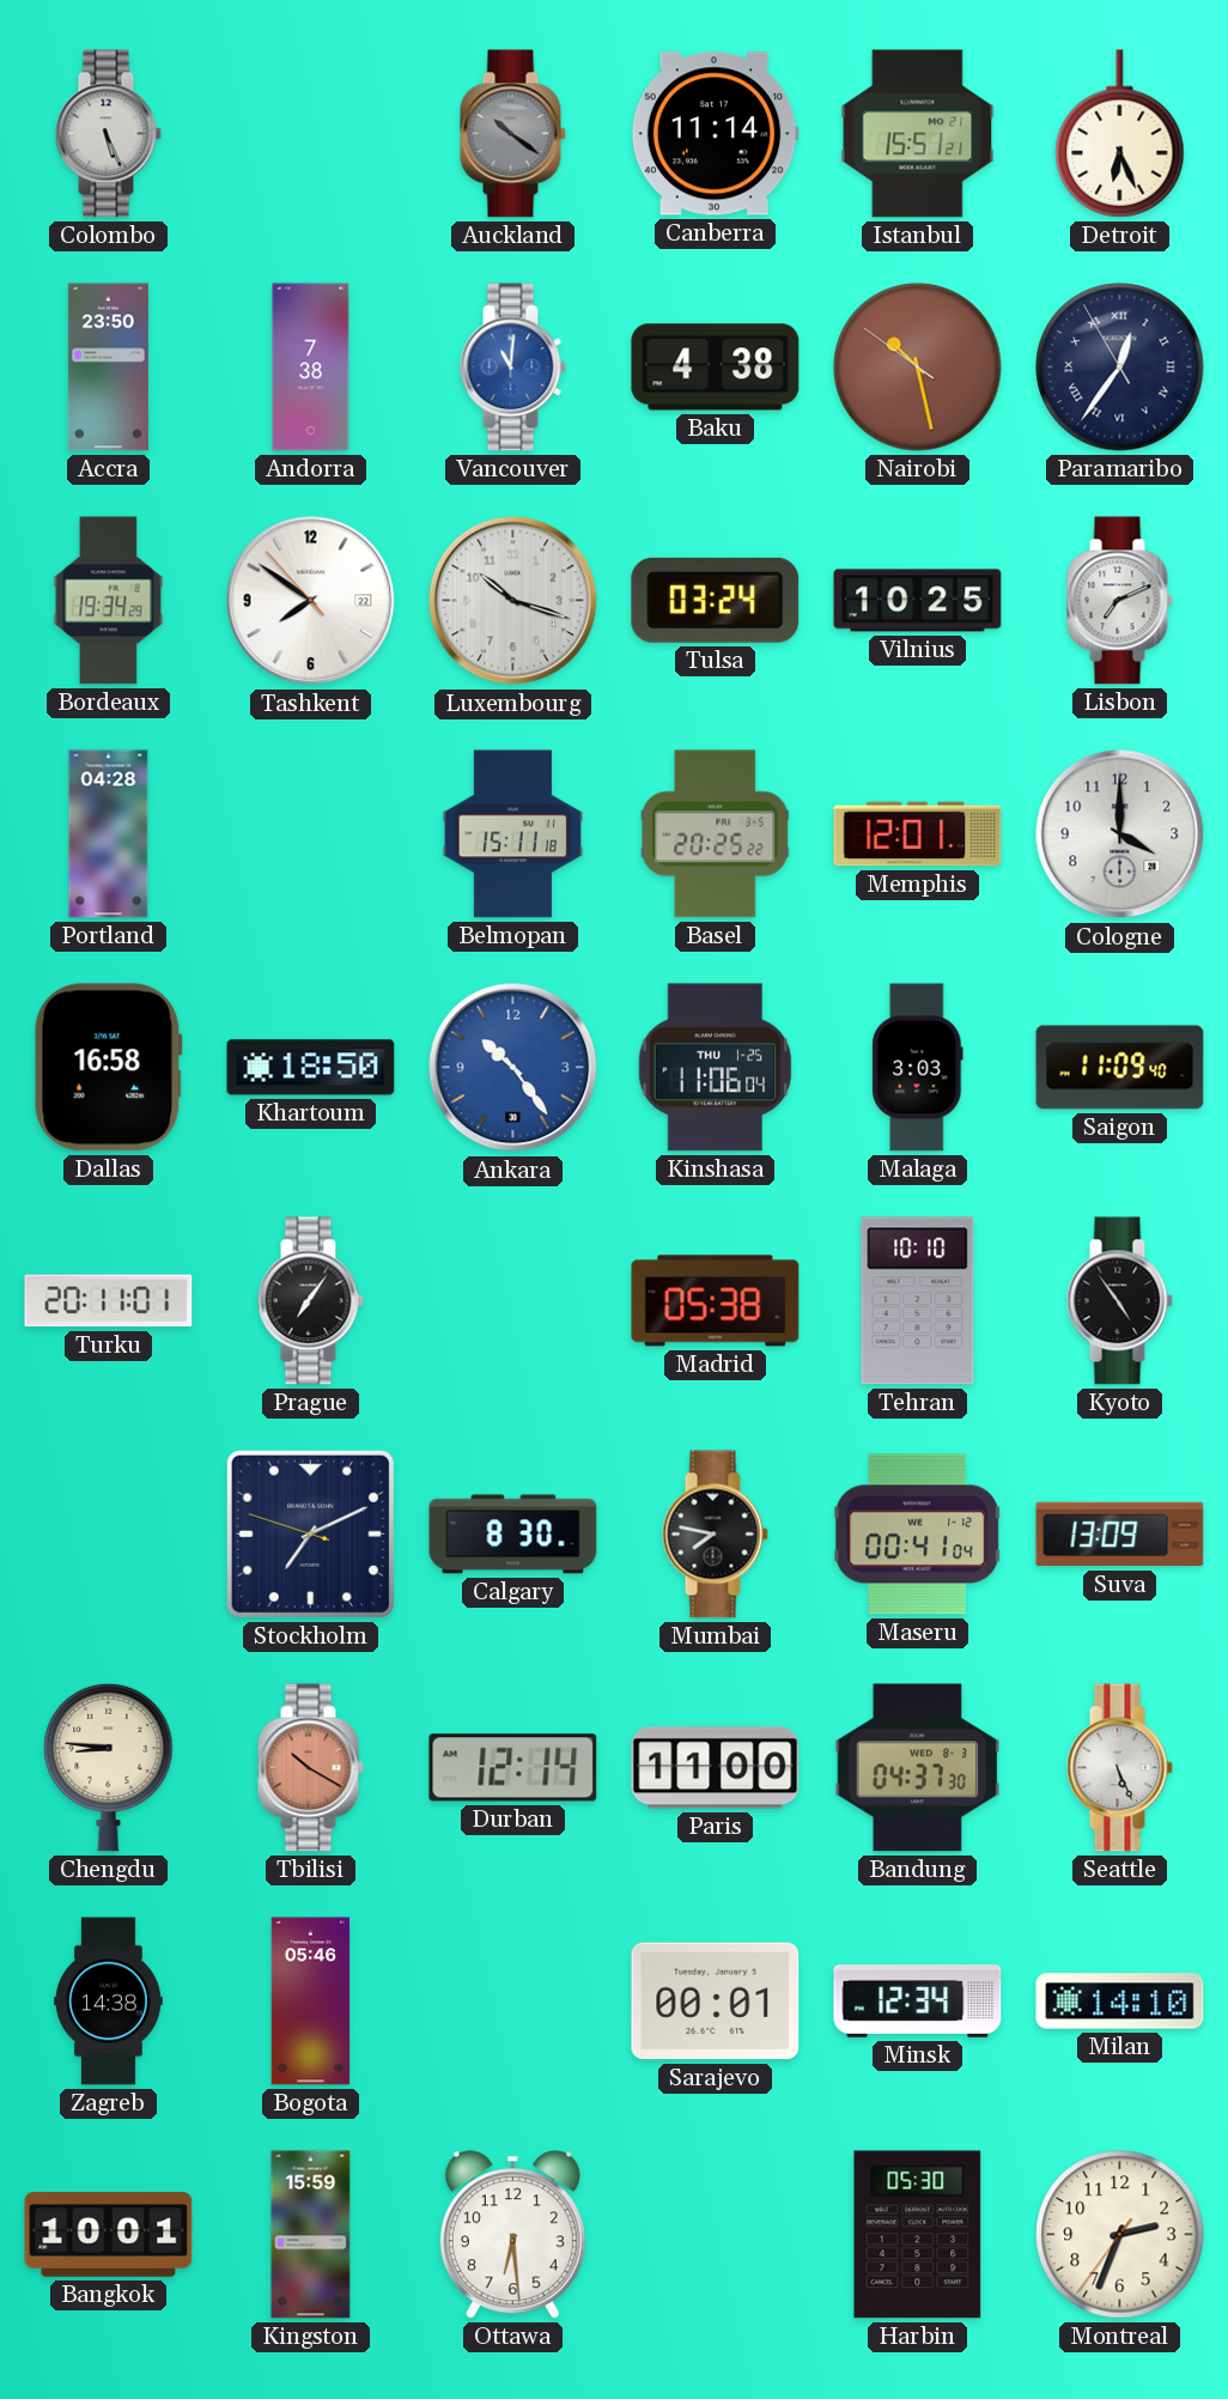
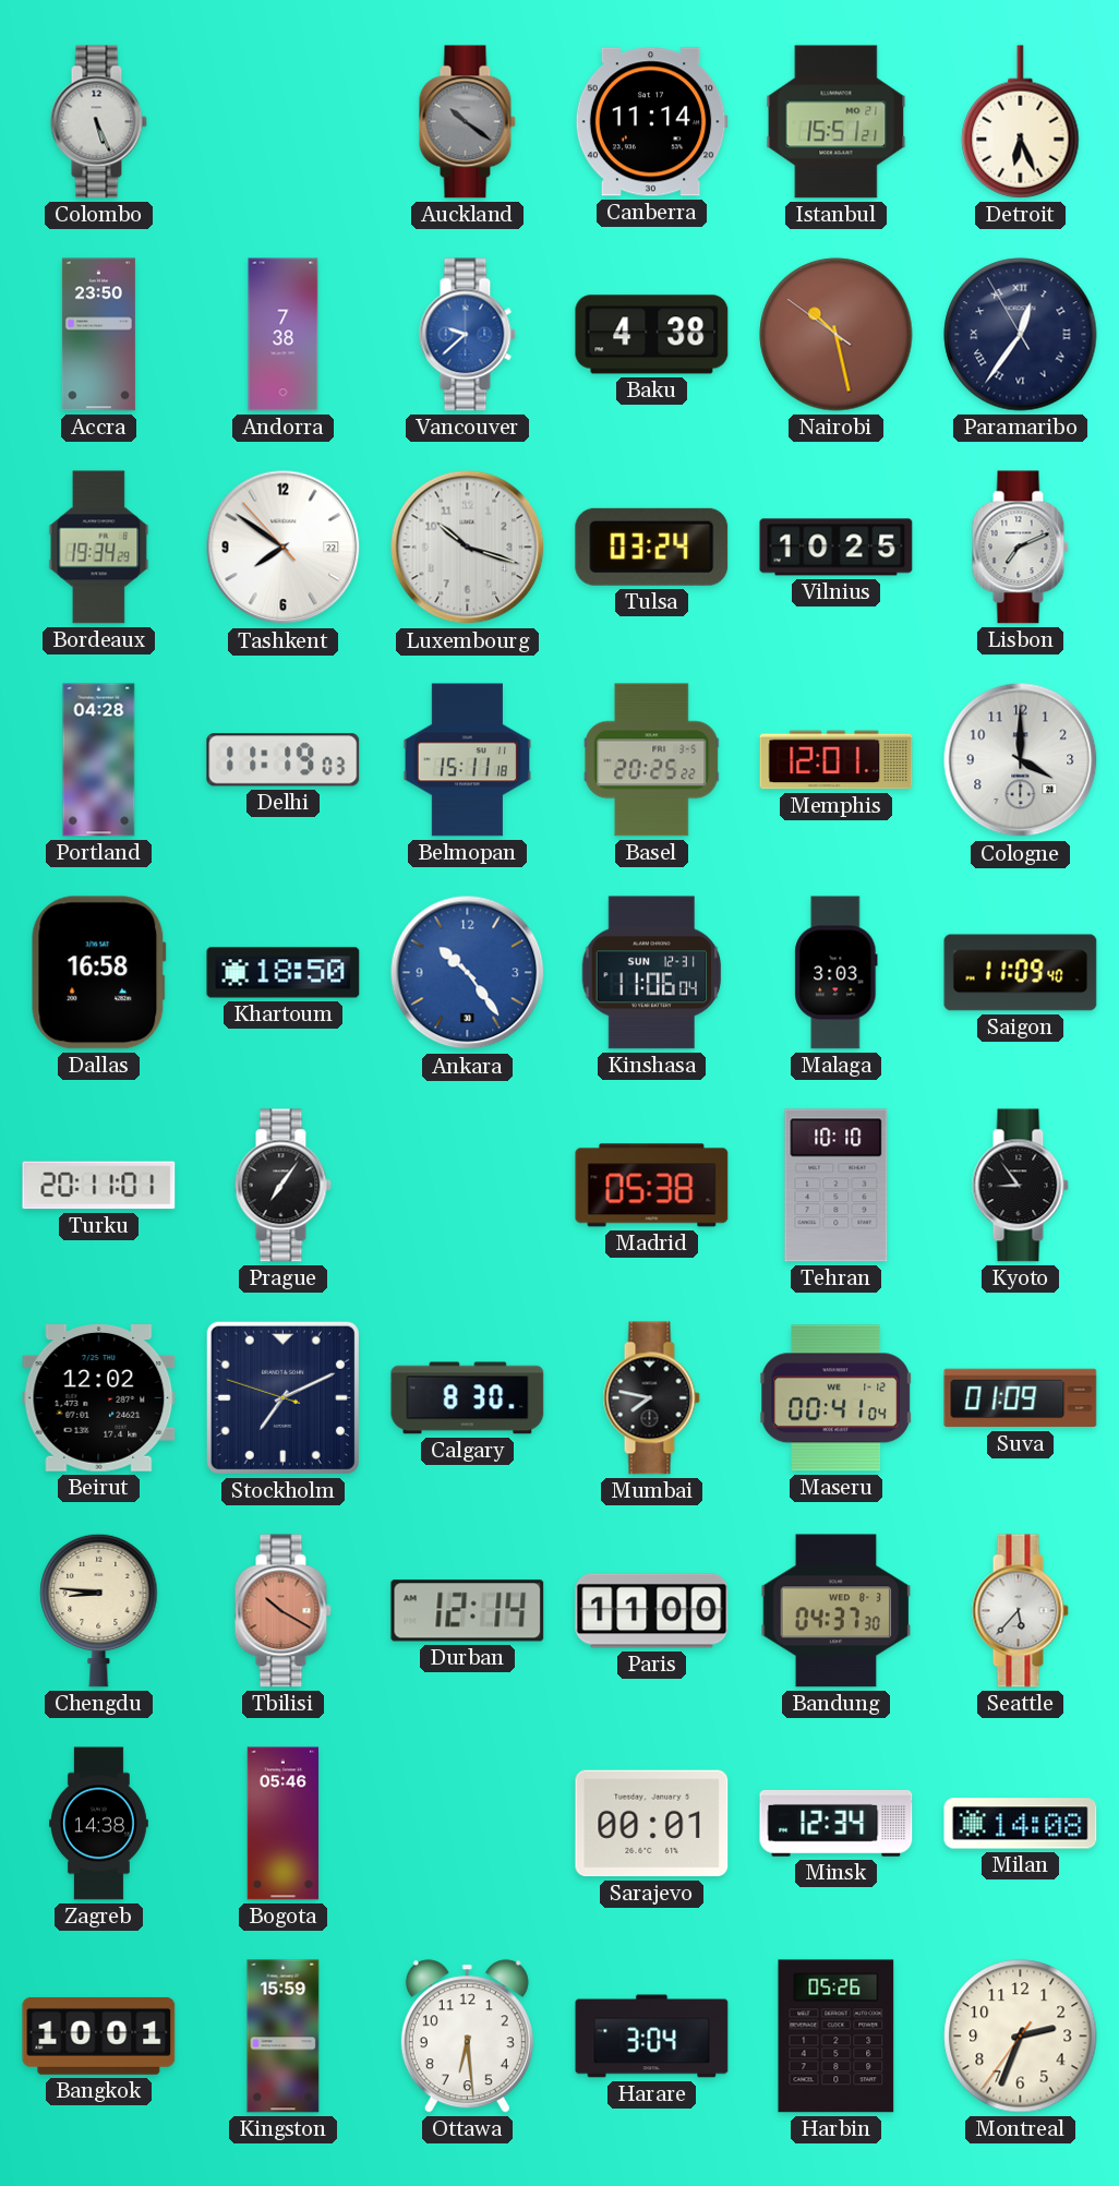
Vancouver: 11:01 -> 9:38 (467, 335)
Delhi: none -> 11:19 (284, 760)
Kinshasa date: THU 1-25 -> SUN 12-31 (652, 973)
Kyoto: 4:54 -> 8:54 (1020, 1186)
Beirut: none -> 12:02 (99, 1398)
Suva: 13:09 -> 01:09 (1021, 1398)
Seattle: 5:26 -> 5:37 (1020, 1611)
Milan: 14:10 -> 14:08 (1021, 1824)
Harare: none -> 3:04 (652, 2037)
Harbin: 05:30 -> 05:26 (837, 2037)
